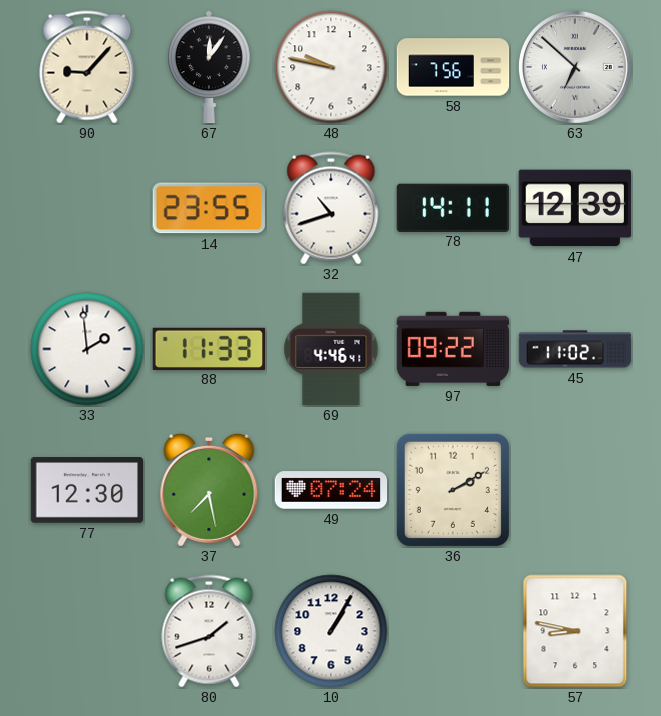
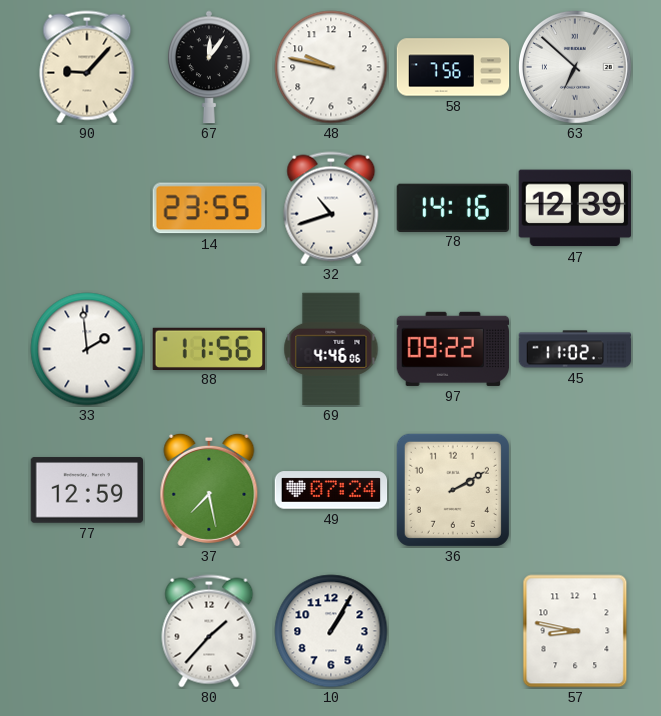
78: 14:11 -> 14:16 (453, 207)
88: 11:33 -> 11:56 (208, 348)
69: 4:46:41 -> 4:46:06 (331, 349)
77: 12:30 -> 12:59 (87, 490)
80: 1:42 -> 1:37 (209, 631)
